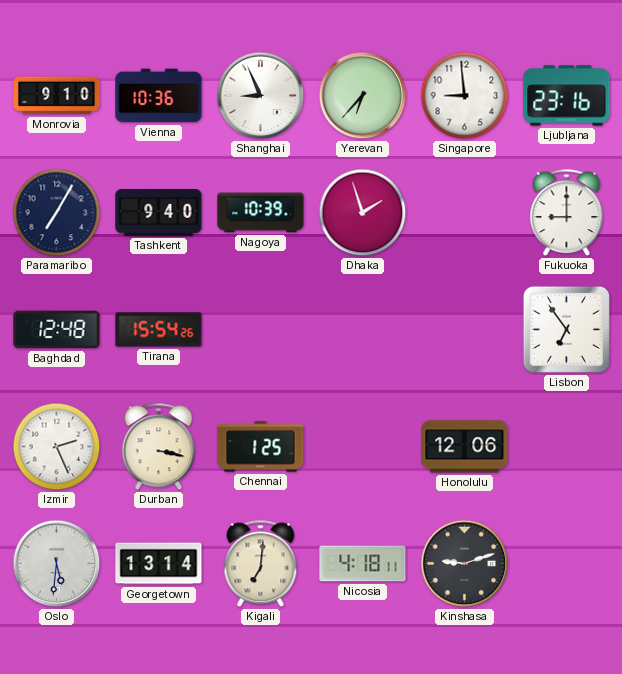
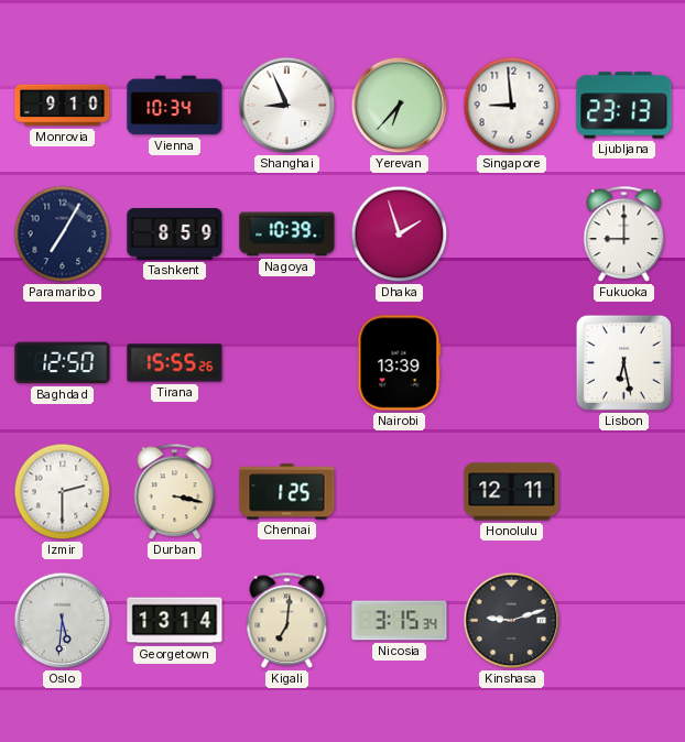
Vienna: 10:36 -> 10:34 (175, 106)
Ljubljana: 23:16 -> 23:13 (624, 106)
Tashkent: 9:40 -> 8:59 (175, 234)
Baghdad: 12:48 -> 12:50 (63, 363)
Tirana: 15:54 -> 15:55 (175, 363)
Nairobi: none -> 13:39 (400, 363)
Lisbon: 6:54 -> 6:28 (623, 362)
Izmir: 2:26 -> 2:30 (63, 492)
Honolulu: 12:06 -> 12:11 (512, 492)
Nicosia: 4:18 -> 3:15 (400, 621)
